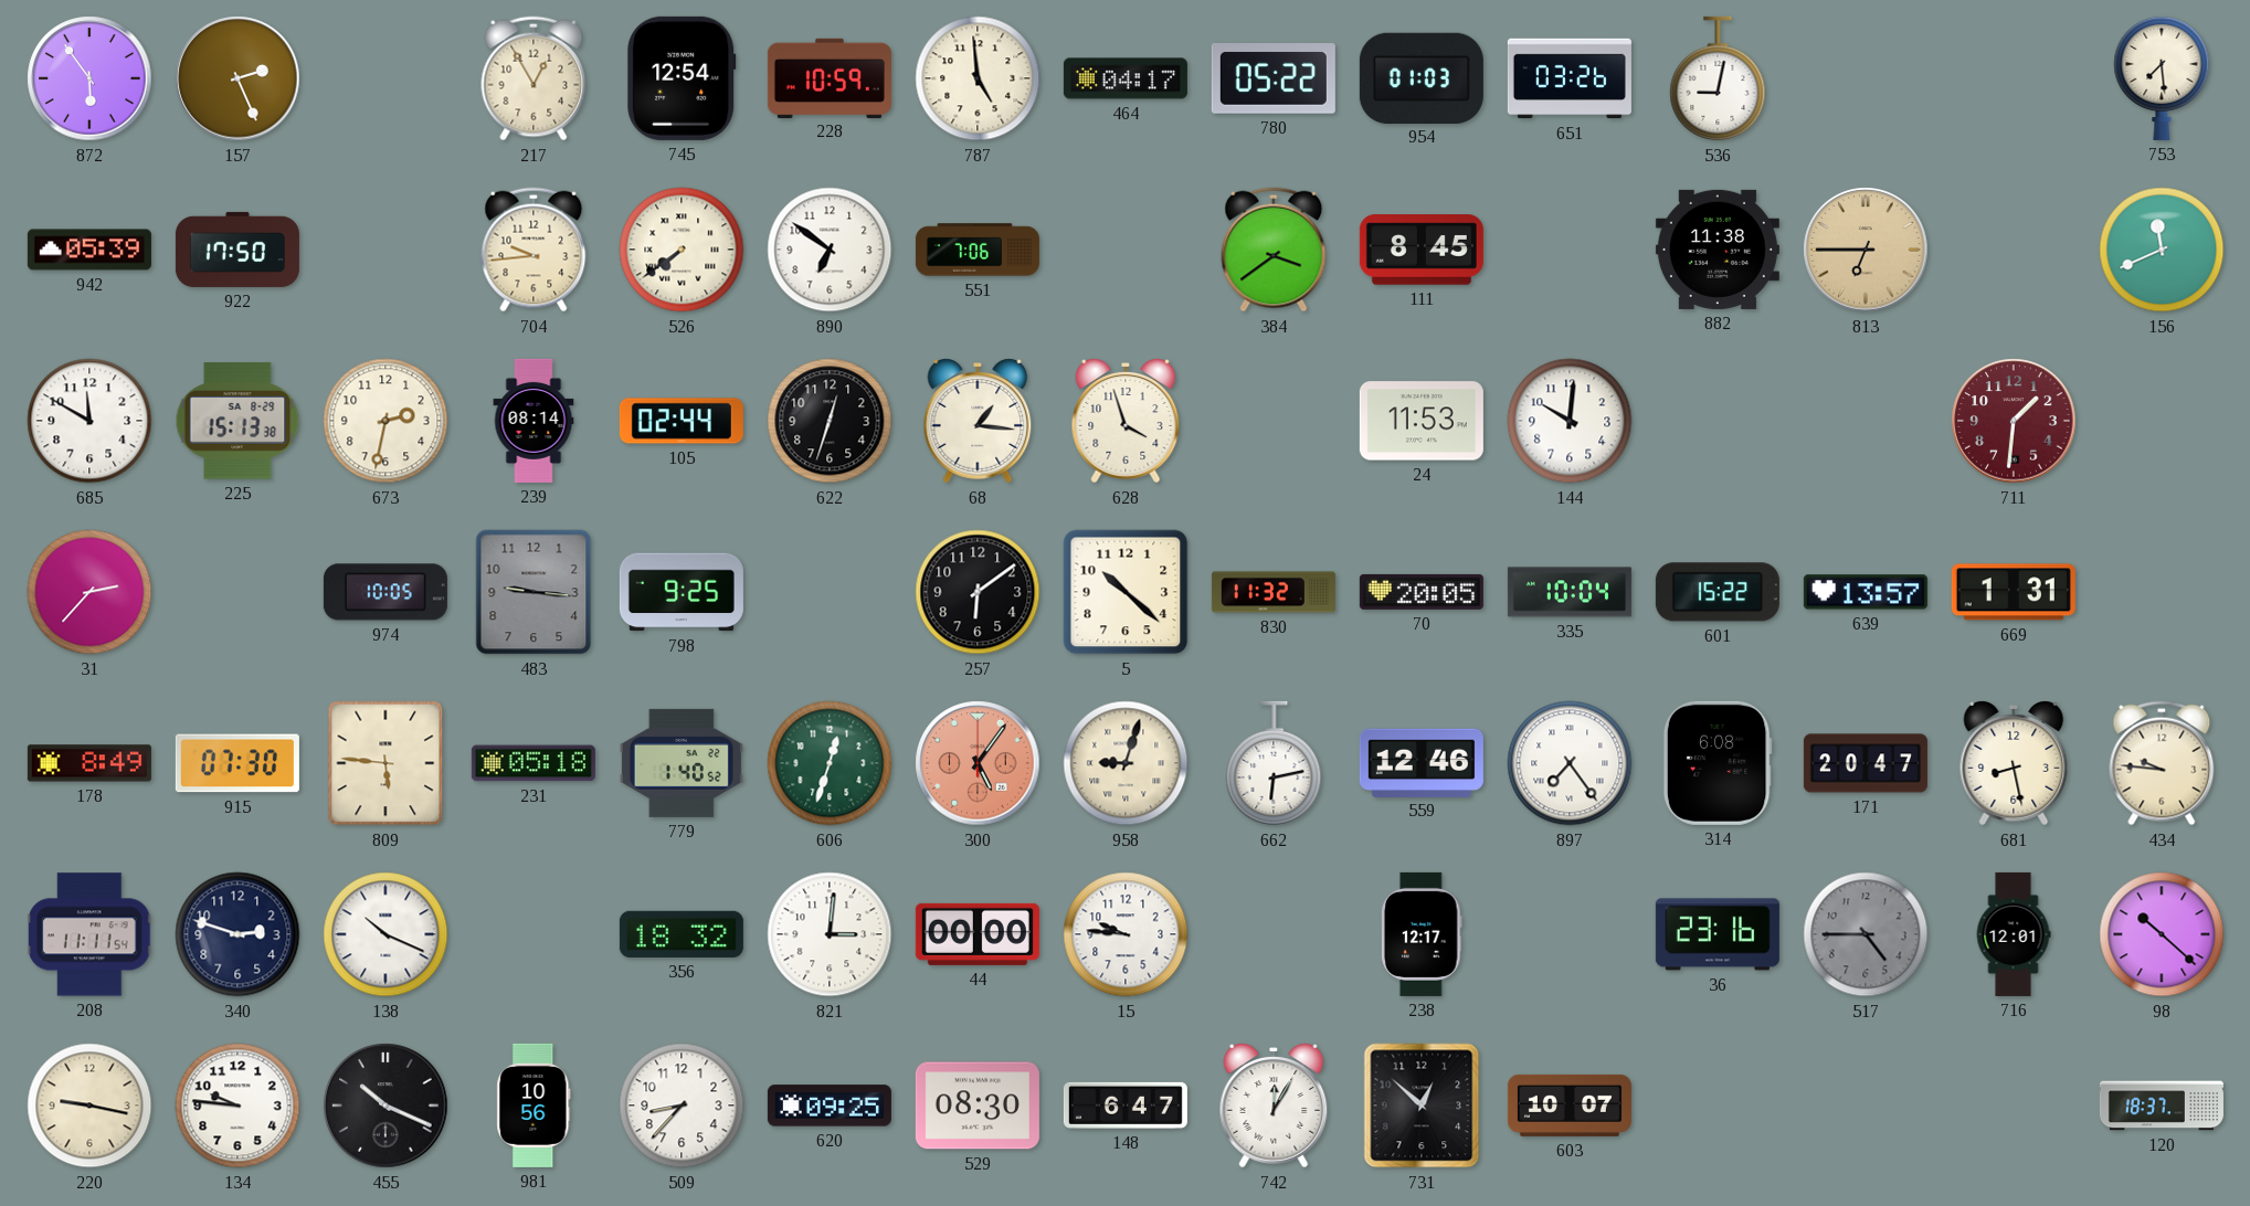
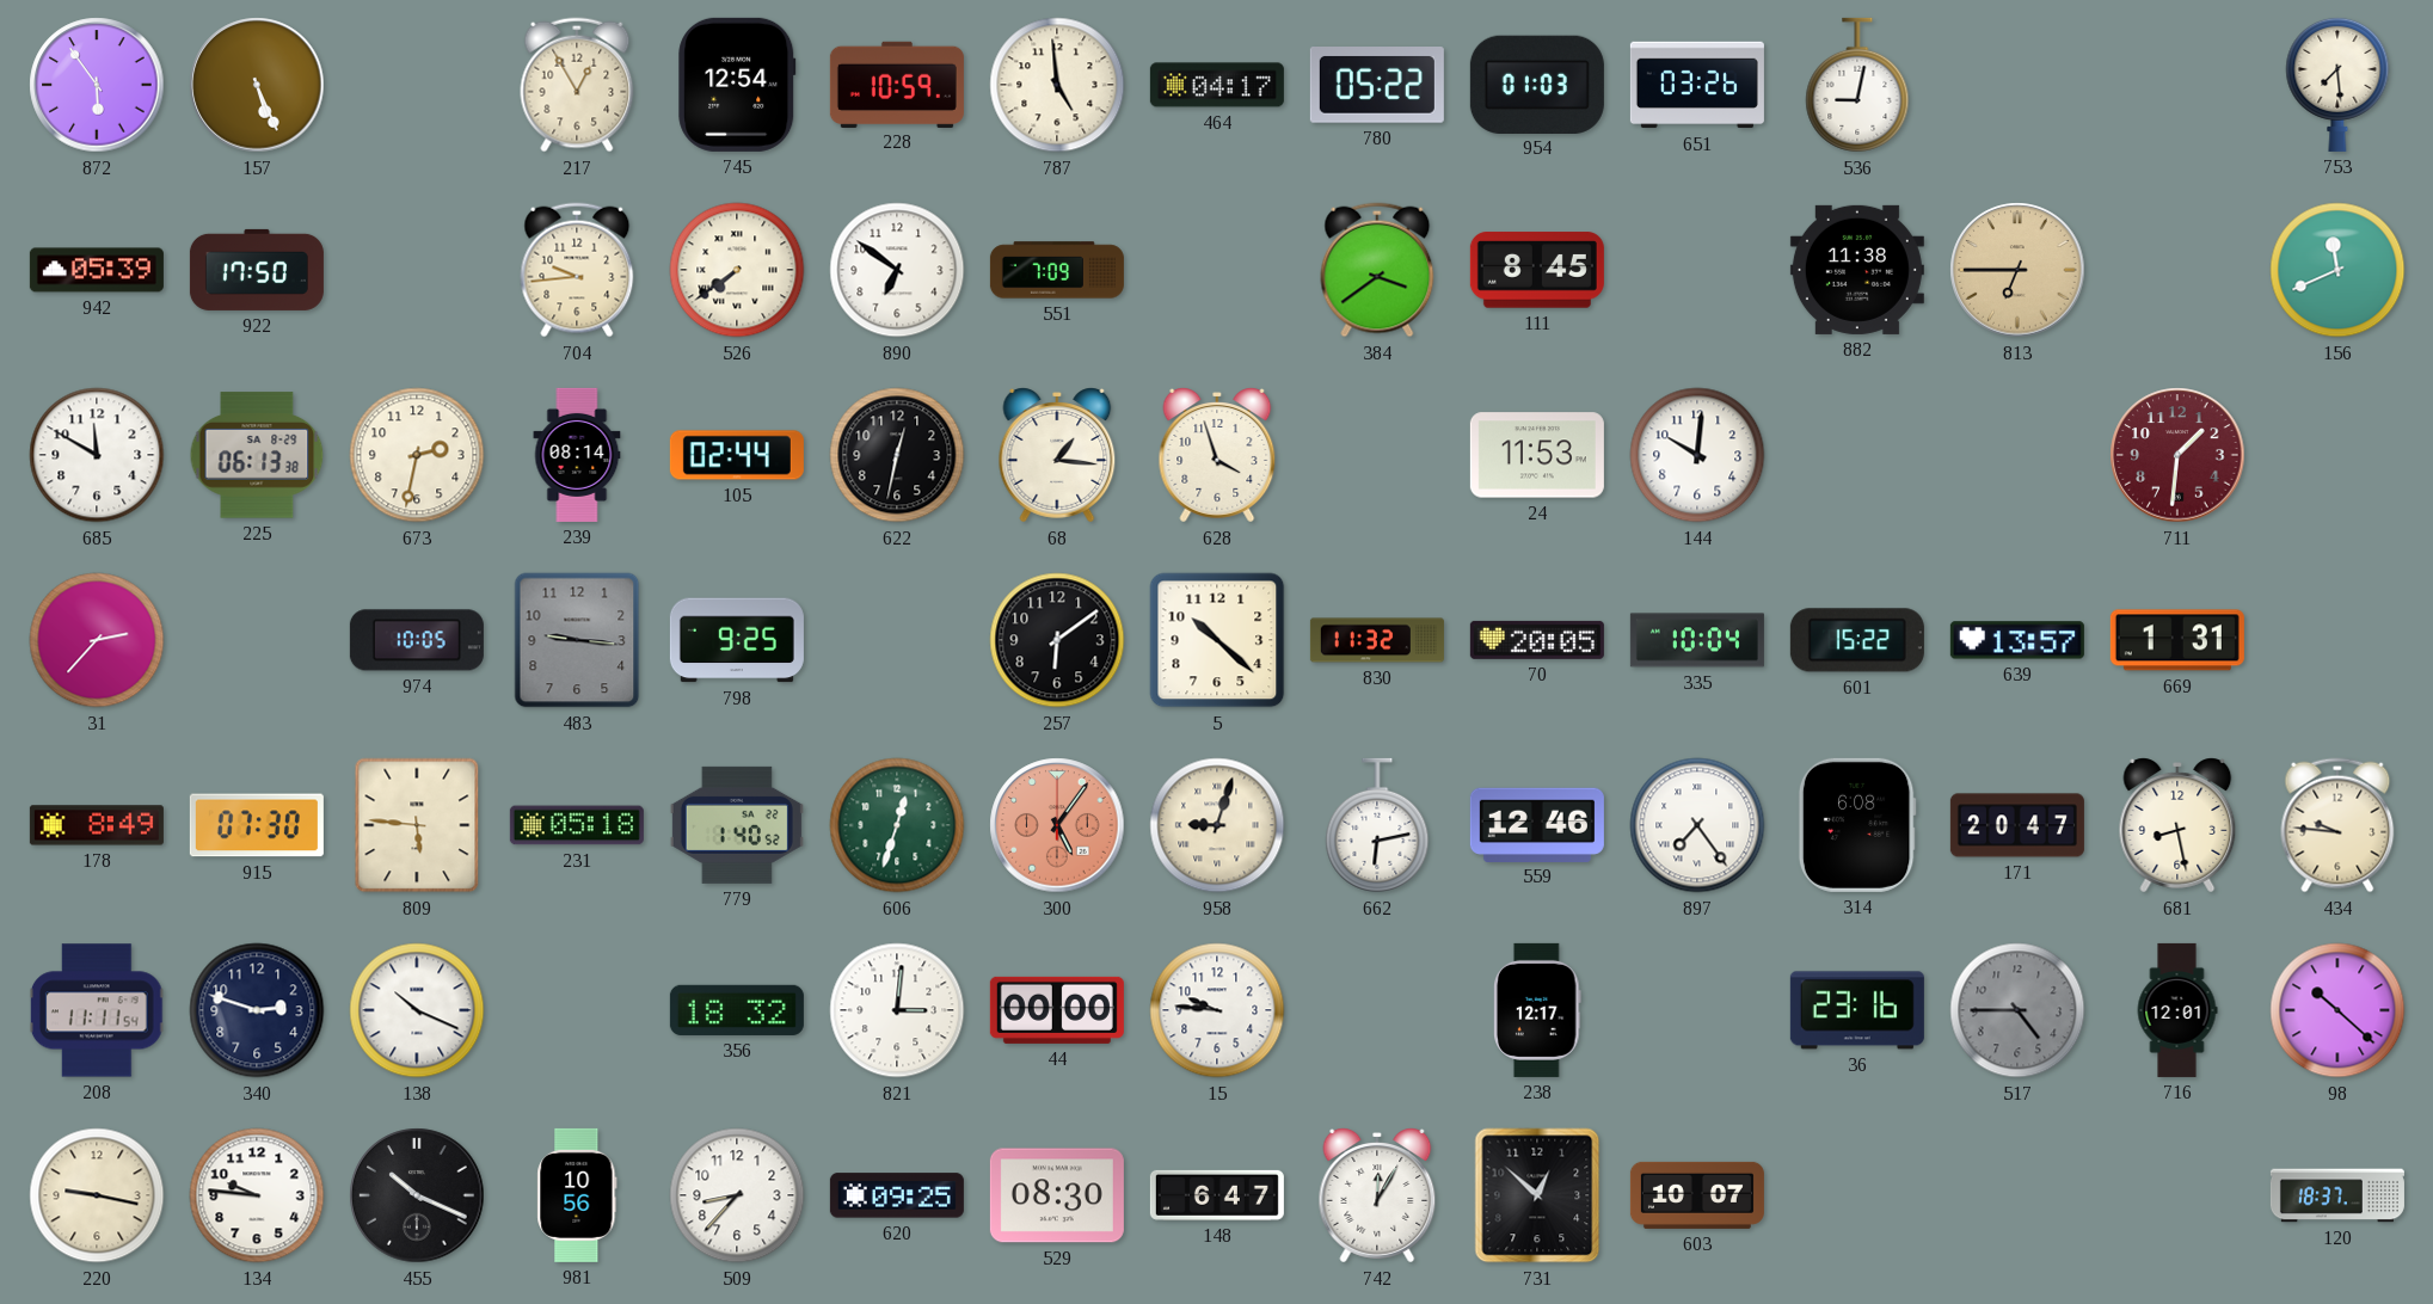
157: 2:26 -> 5:26 (257, 85)
551: 7:06 -> 7:09 (1057, 270)
225: 15:13 -> 06:13 (257, 455)
622: 12:33 -> 12:32 (897, 455)
